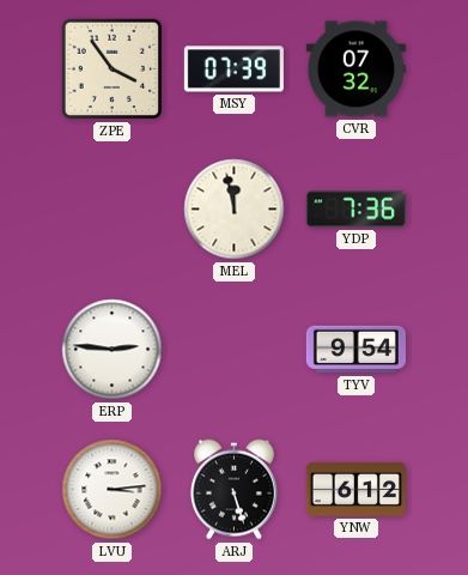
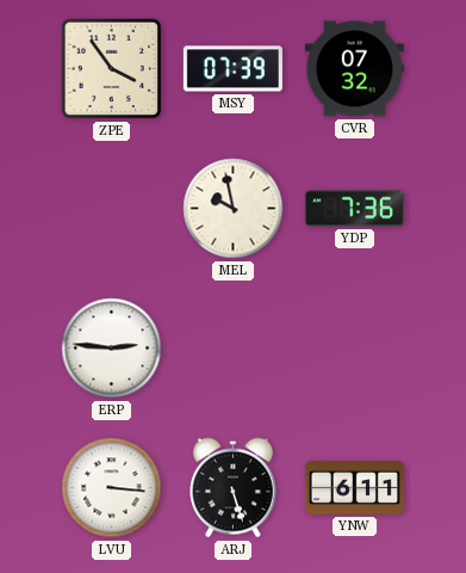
MEL: 11:58 -> 9:58 (234, 209)
TYV: 9:54 -> none (355, 350)
LVU: 3:14 -> 3:16 (112, 488)
YNW: 6:12 -> 6:11 (354, 487)
